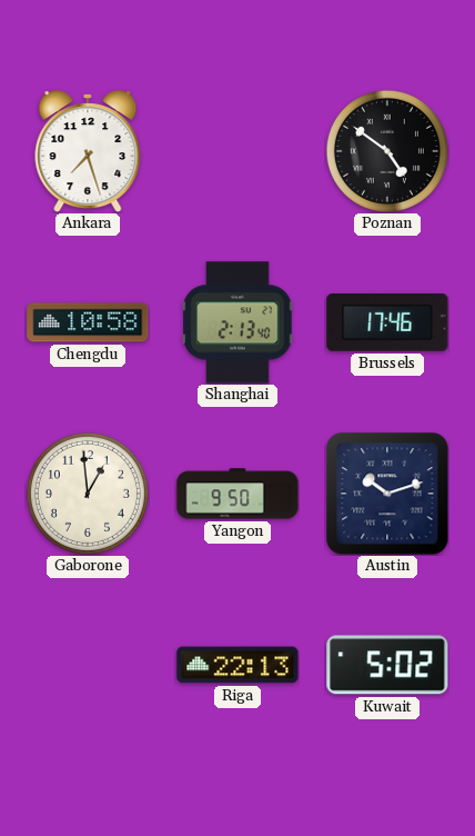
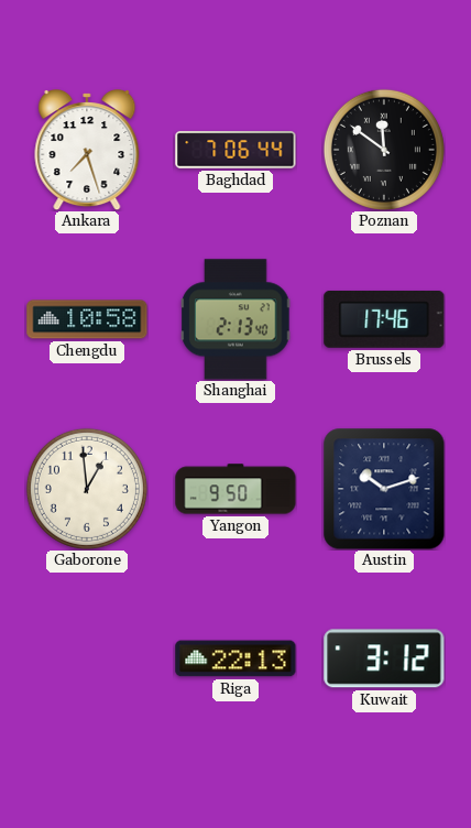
Baghdad: none -> 7:06 (235, 150)
Poznan: 4:51 -> 11:51 (384, 150)
Kuwait: 5:02 -> 3:12 (384, 658)
